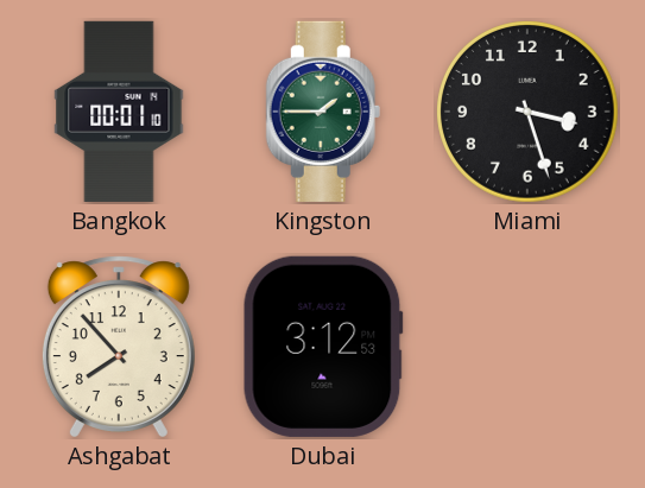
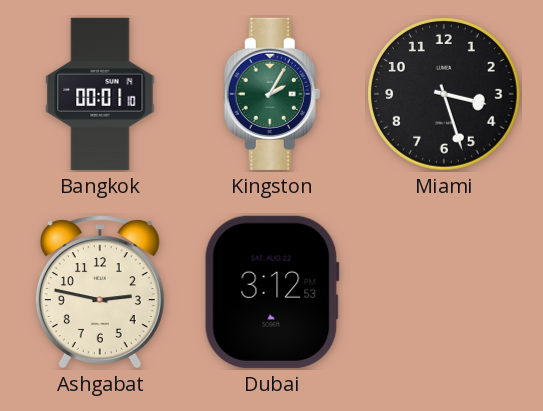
Kingston: 1:45 -> 2:05 (272, 94)
Ashgabat: 7:53 -> 2:47 (100, 292)
